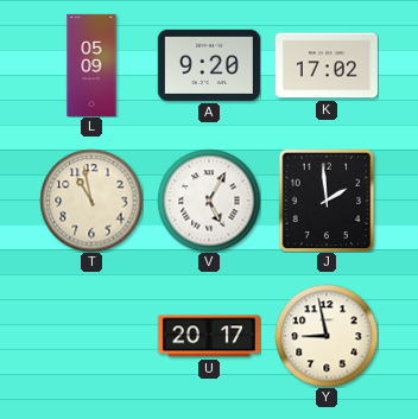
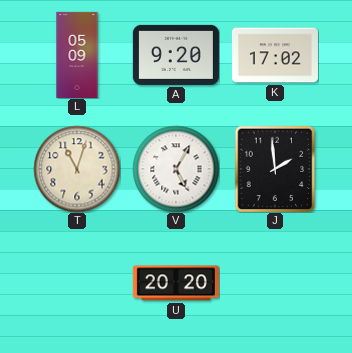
T: 10:58 -> 11:03 (77, 169)
U: 20:17 -> 20:20 (176, 283)
Y: 8:58 -> none (327, 336)
